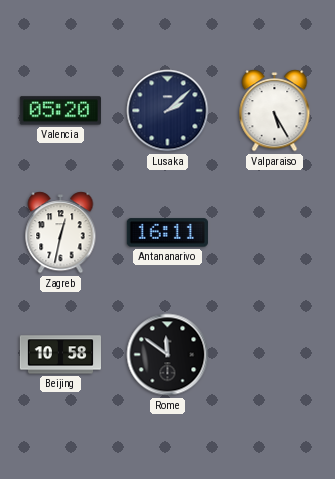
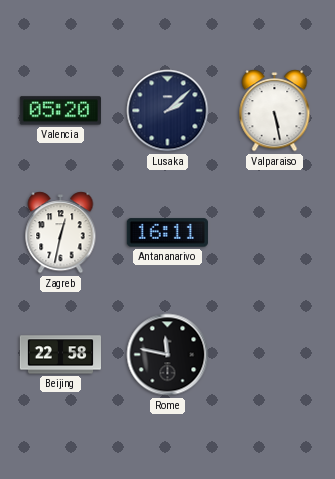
Valparaiso: 5:25 -> 5:28 (275, 111)
Beijing: 10:58 -> 22:58 (60, 355)
Rome: 11:51 -> 11:47 (168, 355)
